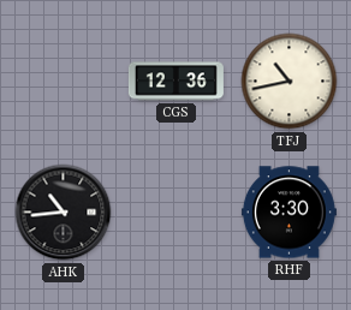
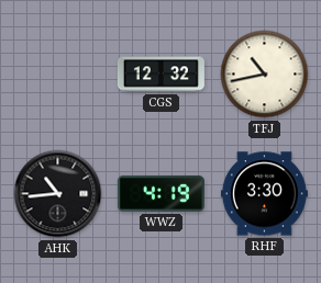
CGS: 12:36 -> 12:32 (160, 75)
WWZ: none -> 4:19 (160, 193)
